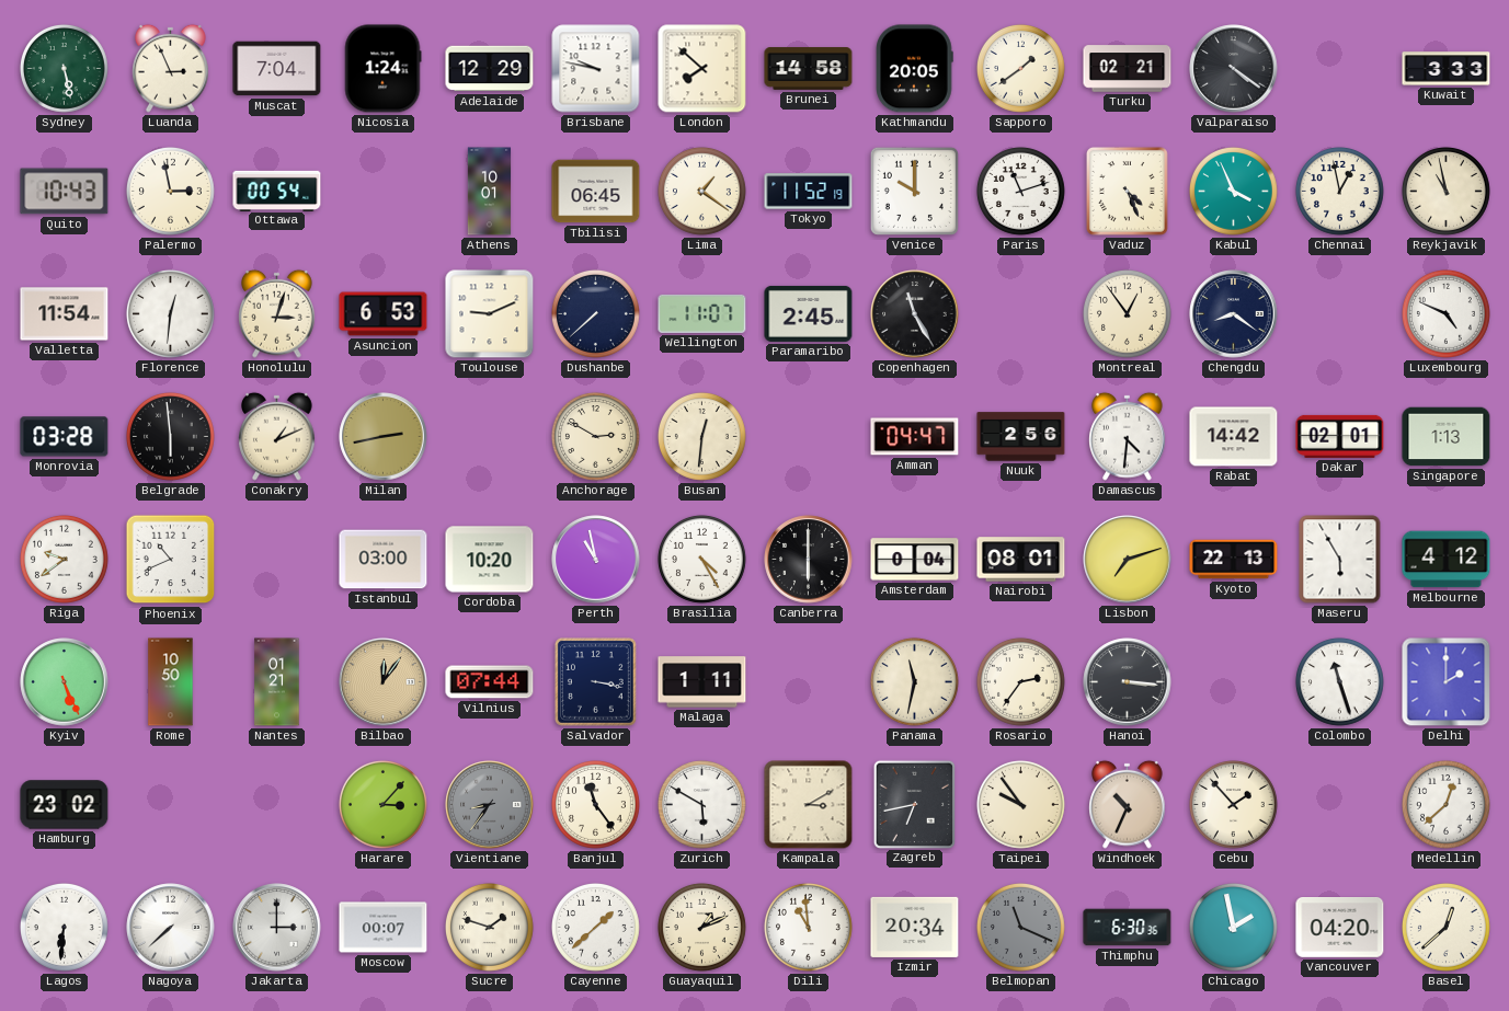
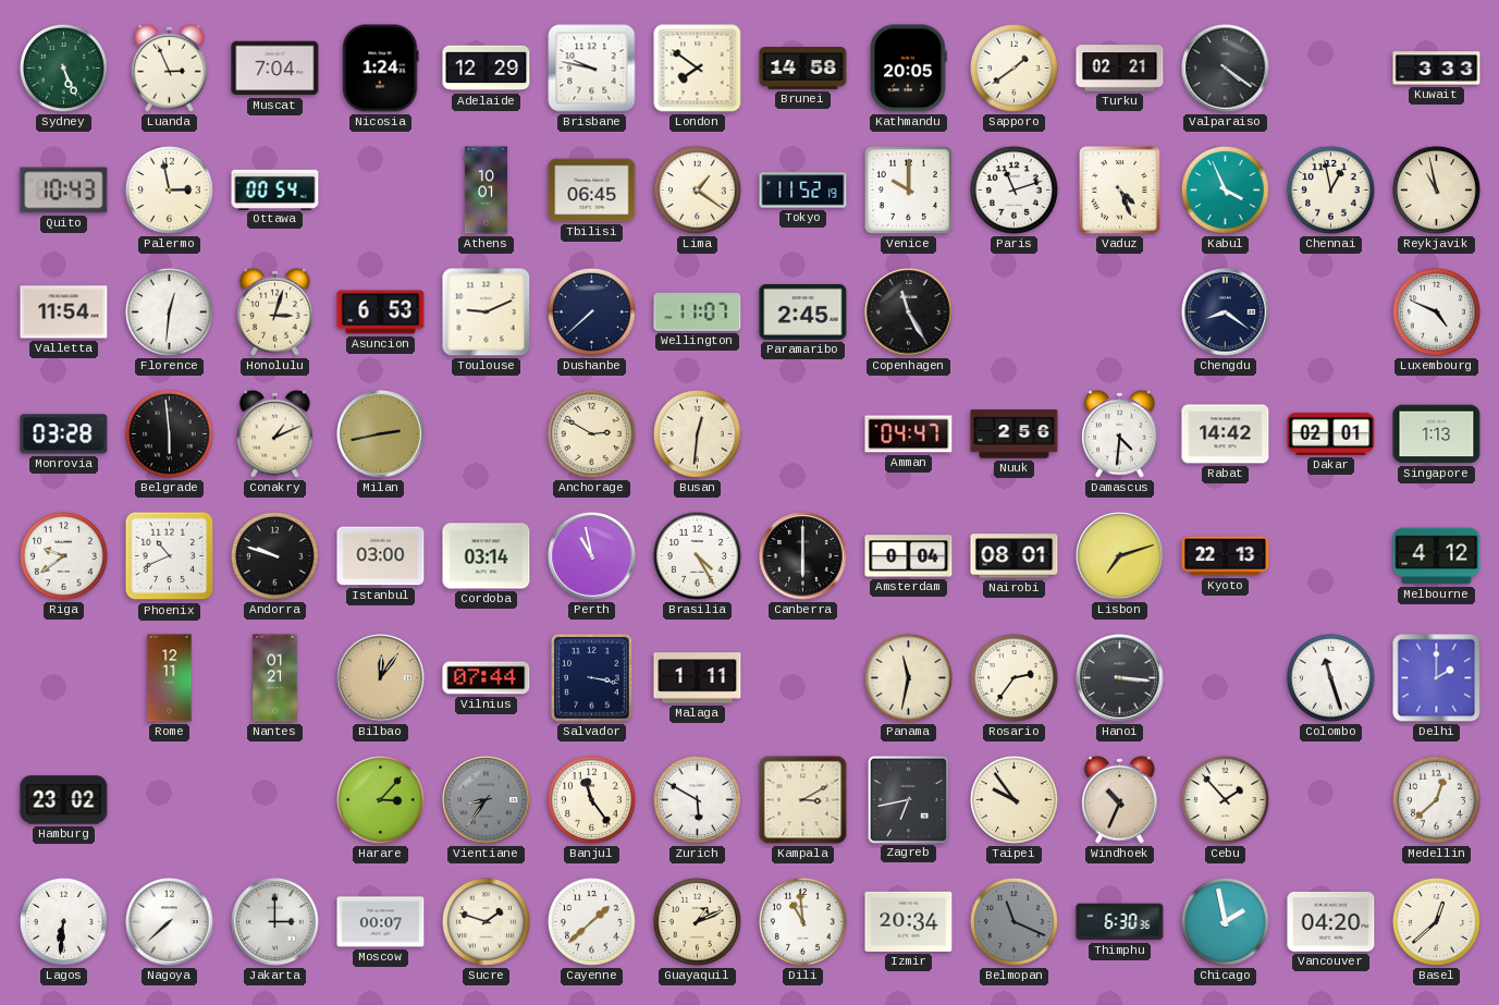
Sydney: 5:28 -> 5:26 (63, 68)
London: 7:52 -> 7:51 (698, 69)
Montreal: 12:54 -> none (1127, 313)
Andorra: none -> 9:48 (274, 555)
Cordoba: 10:20 -> 03:14 (487, 556)
Maseru: 5:55 -> none (1340, 560)
Kyiv: 5:26 -> none (65, 682)
Rome: 10:50 -> 12:11 (170, 678)
